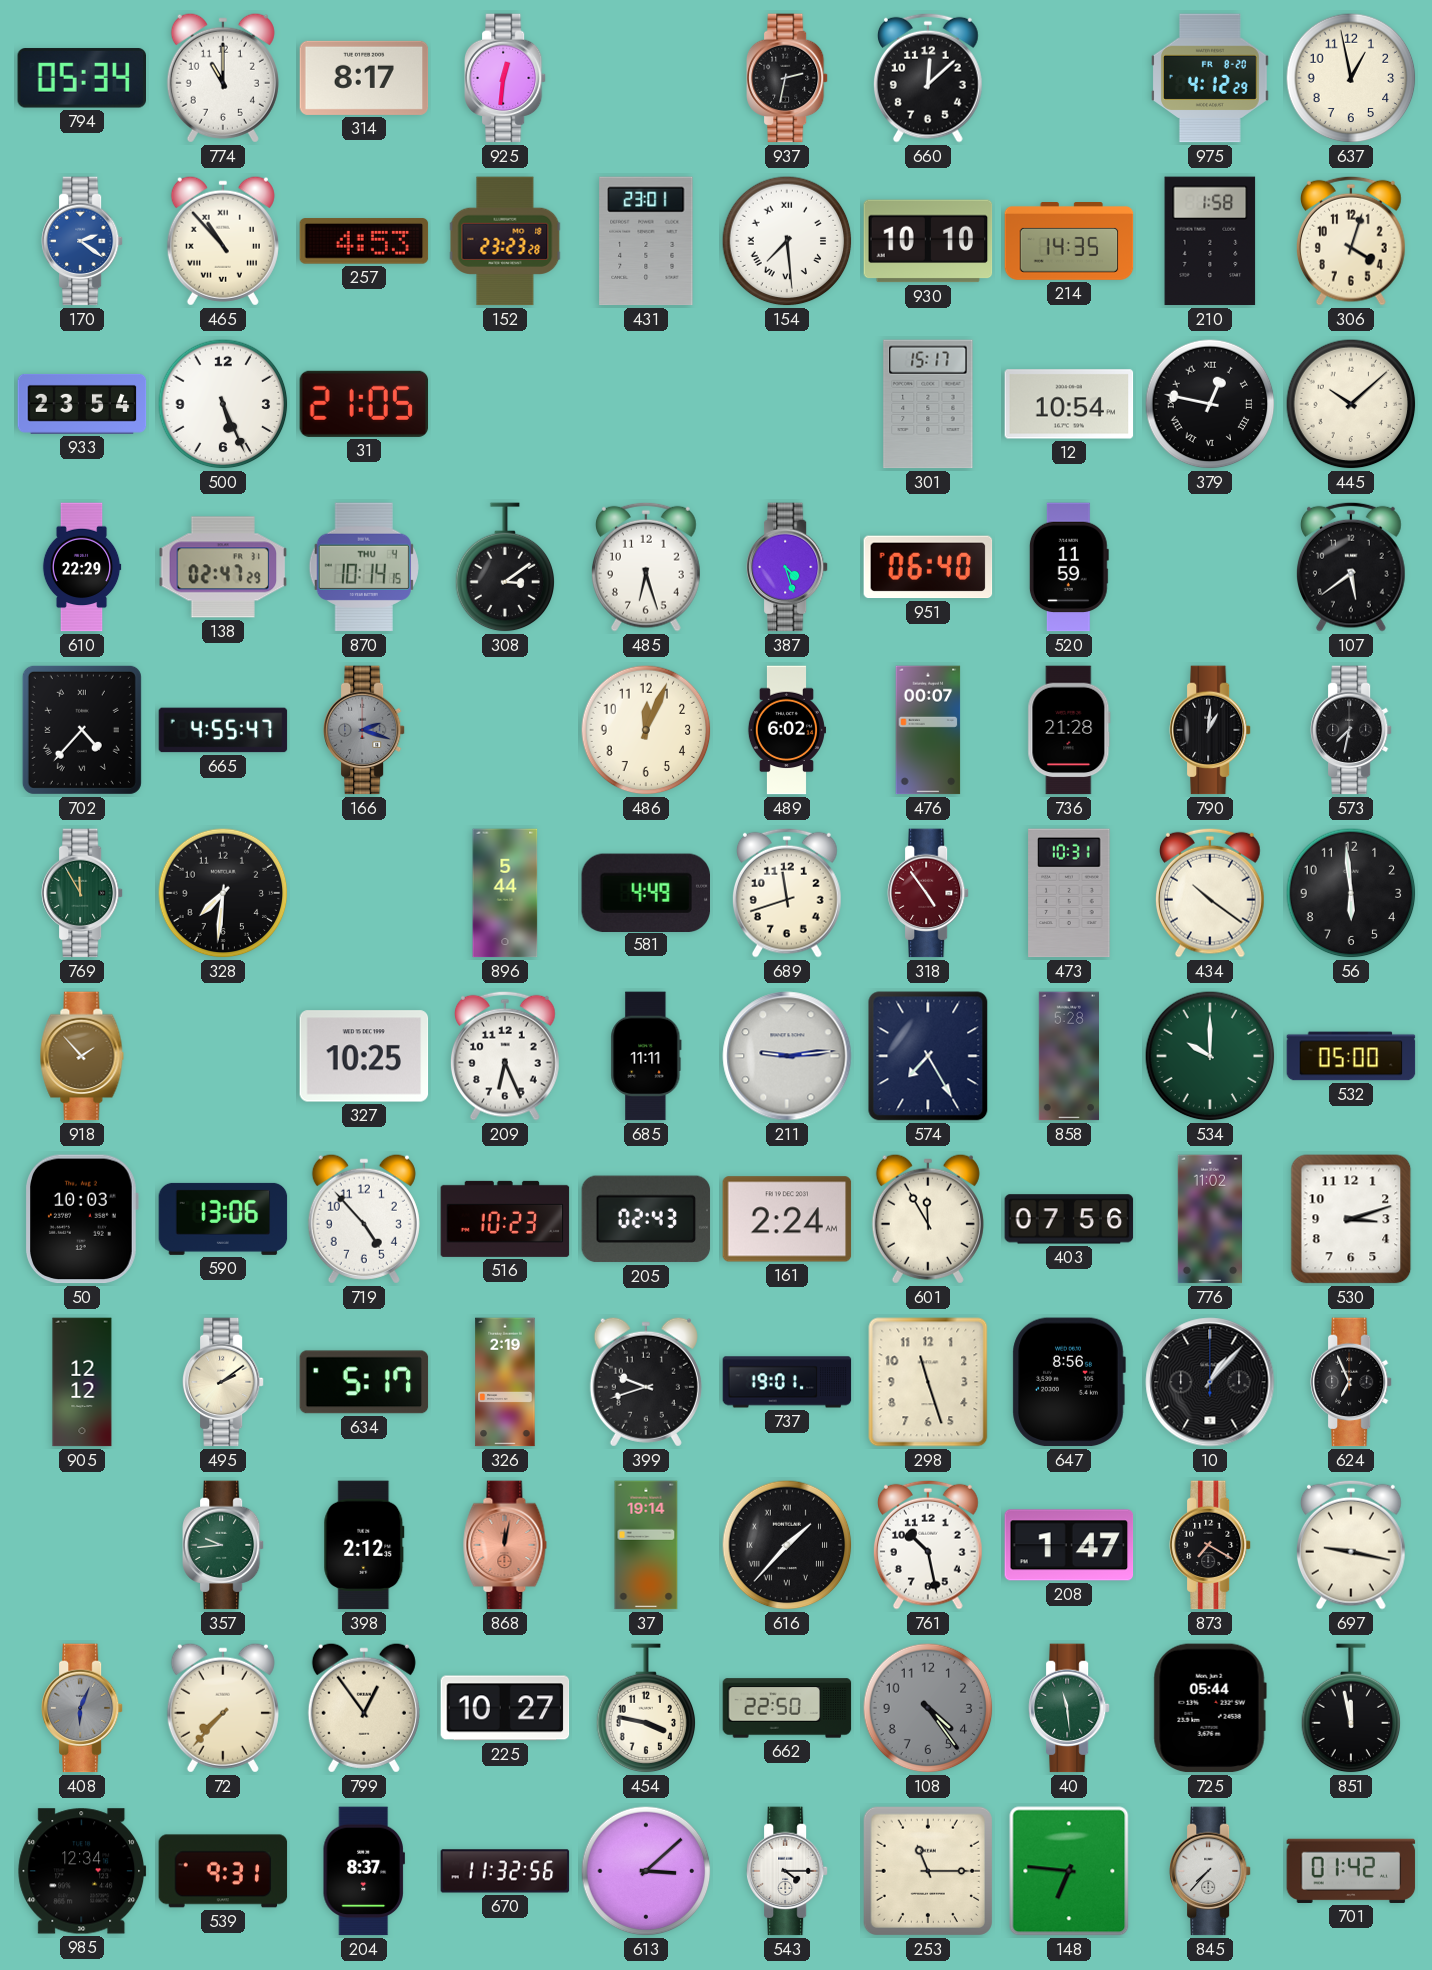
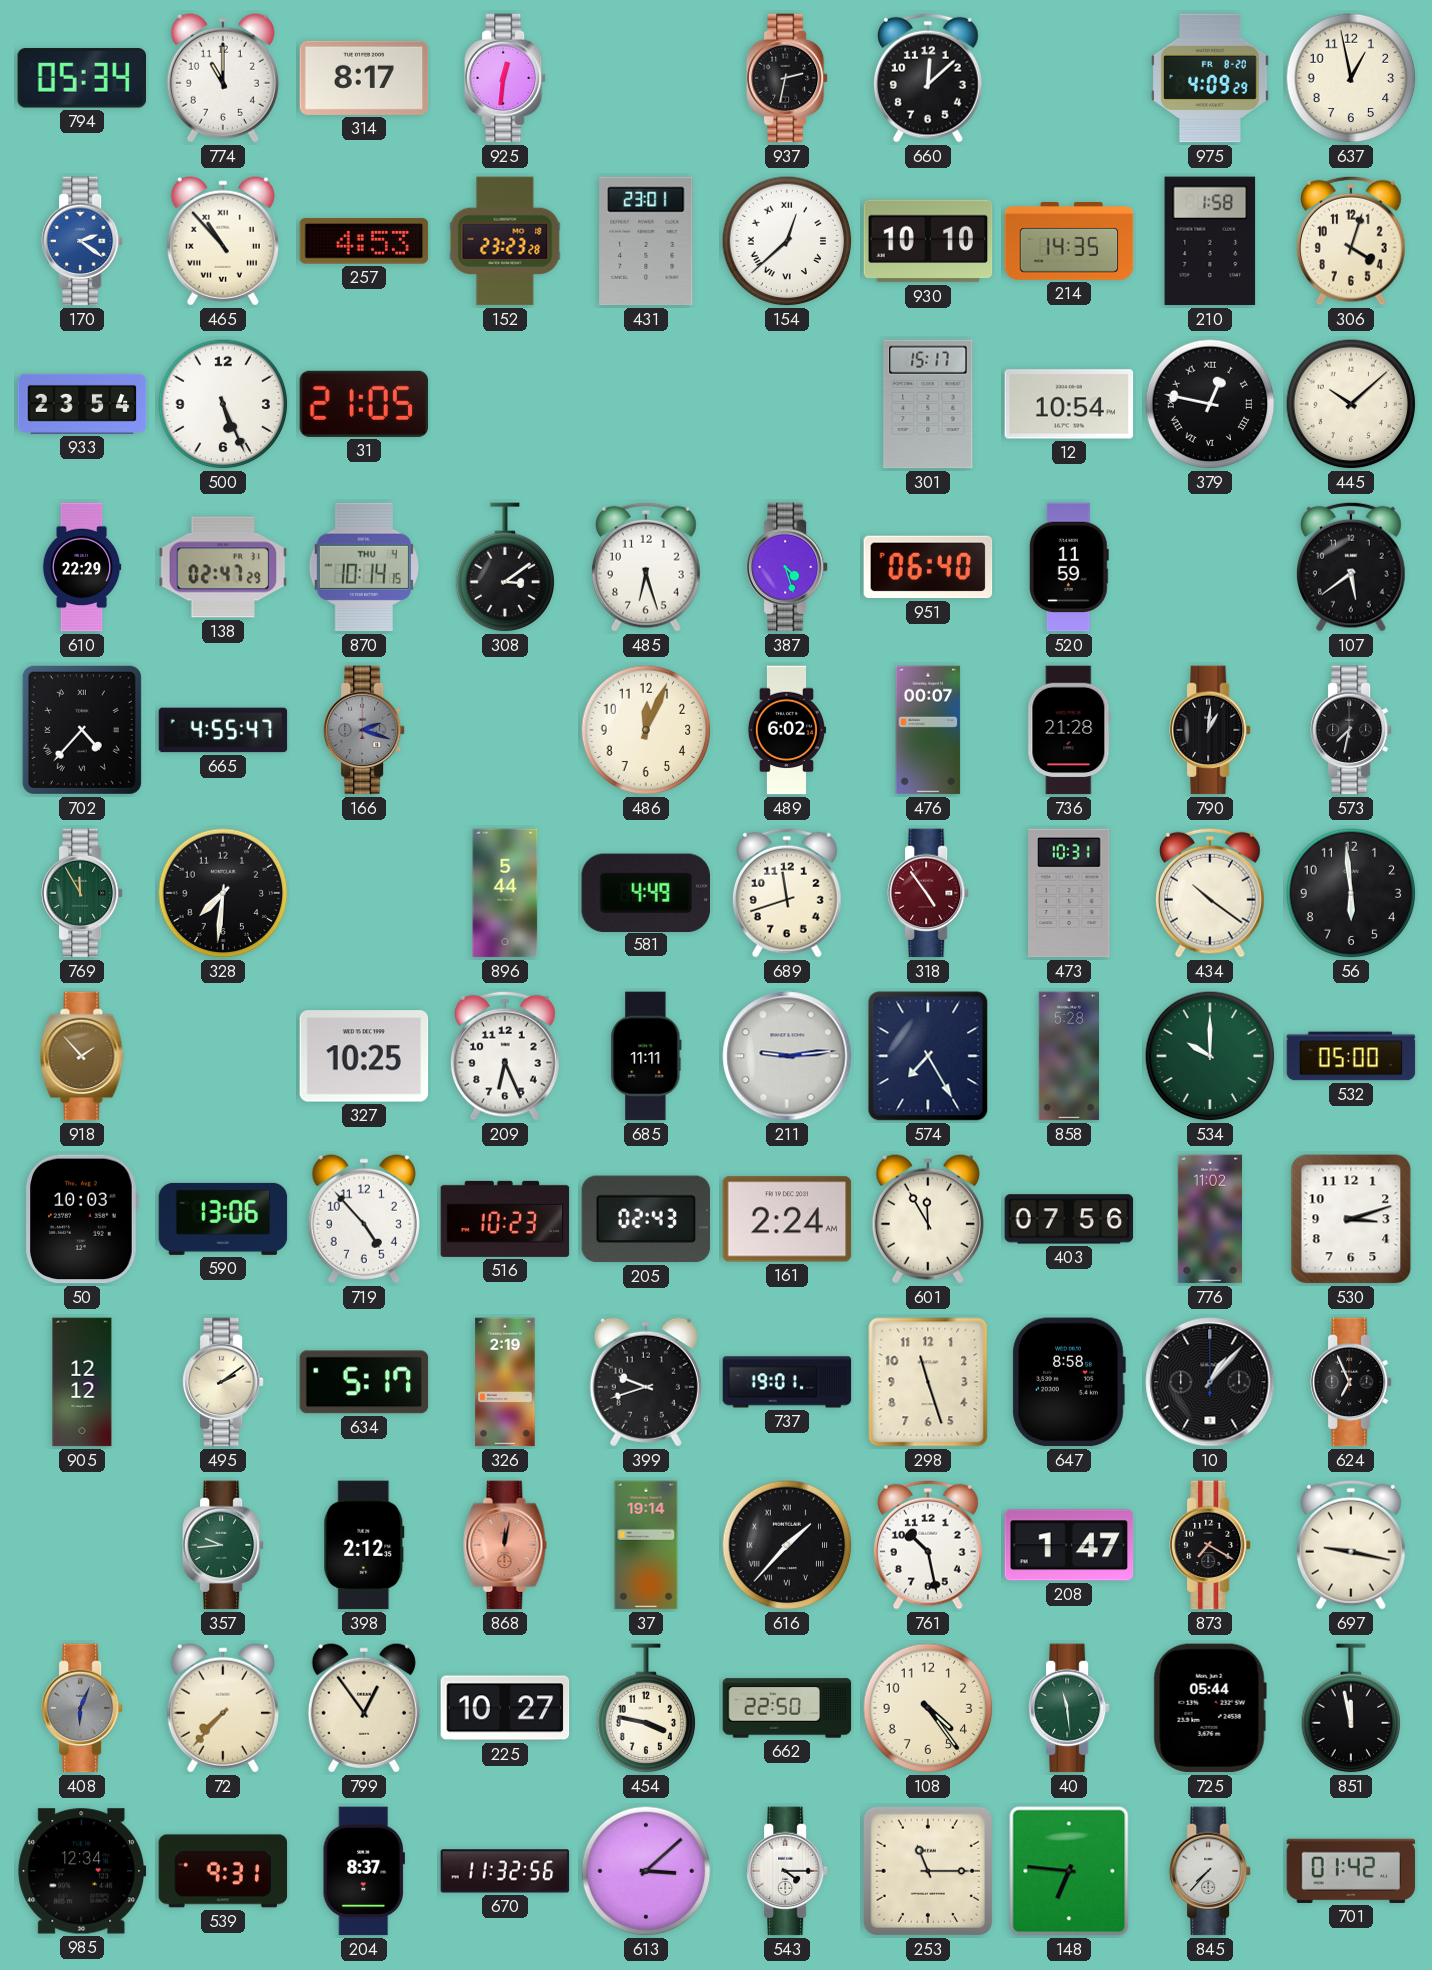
975: 4:12 -> 4:09 (1211, 78)
154: 7:29 -> 12:38 (787, 241)
647: 8:56 -> 8:58 (1069, 1382)
108 dial: grey -> cream (928, 1708)
